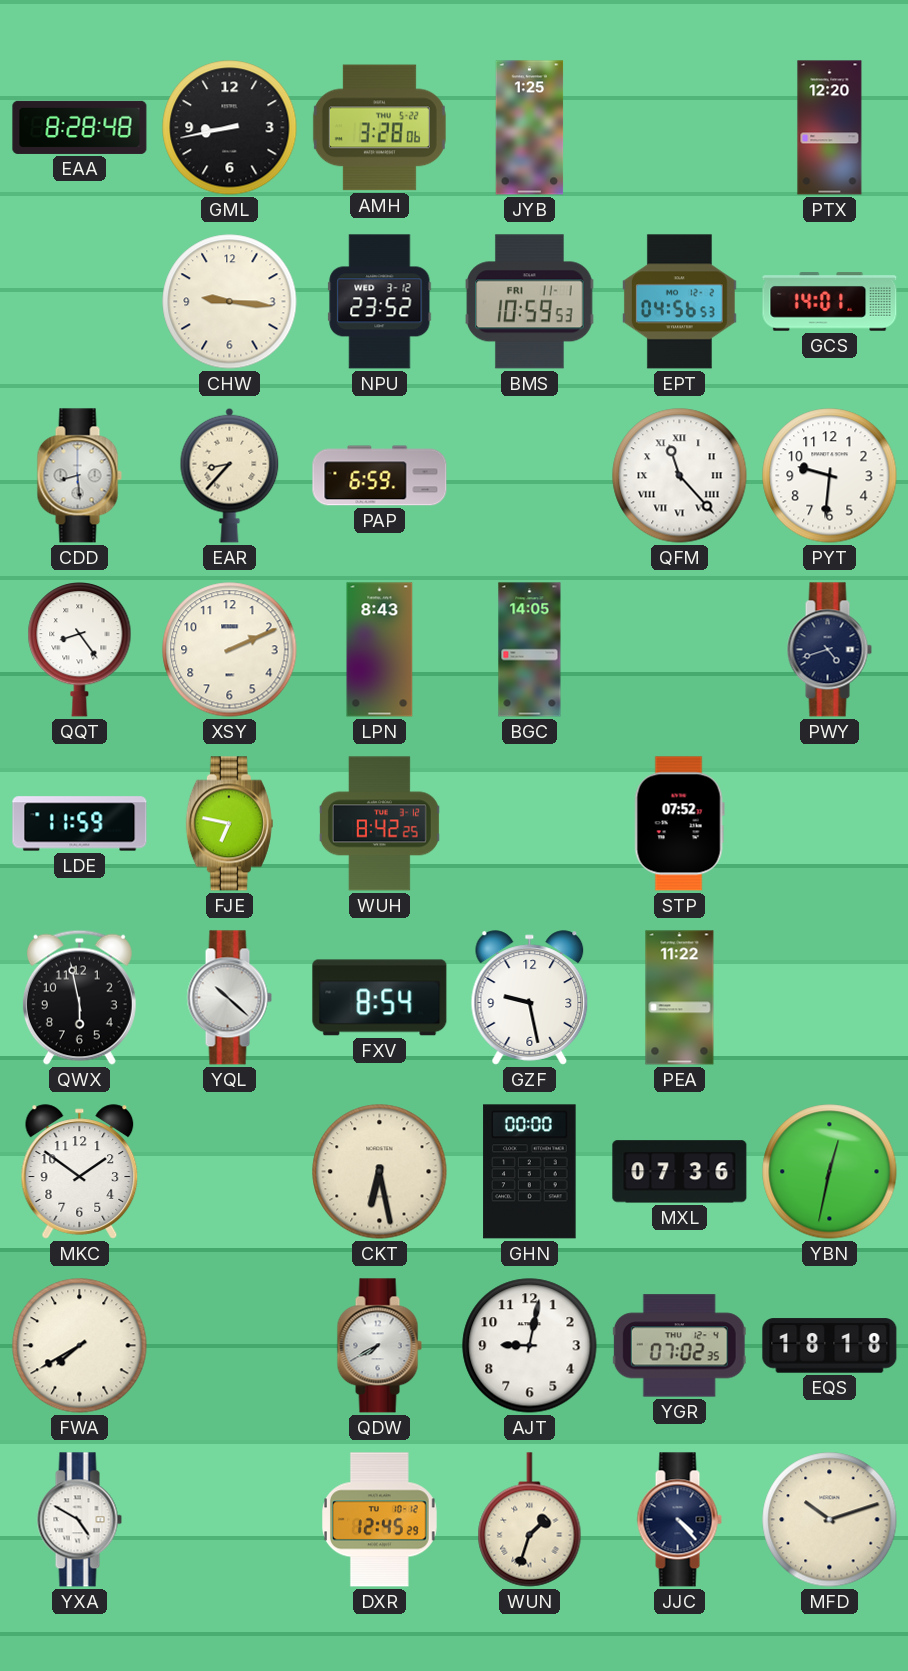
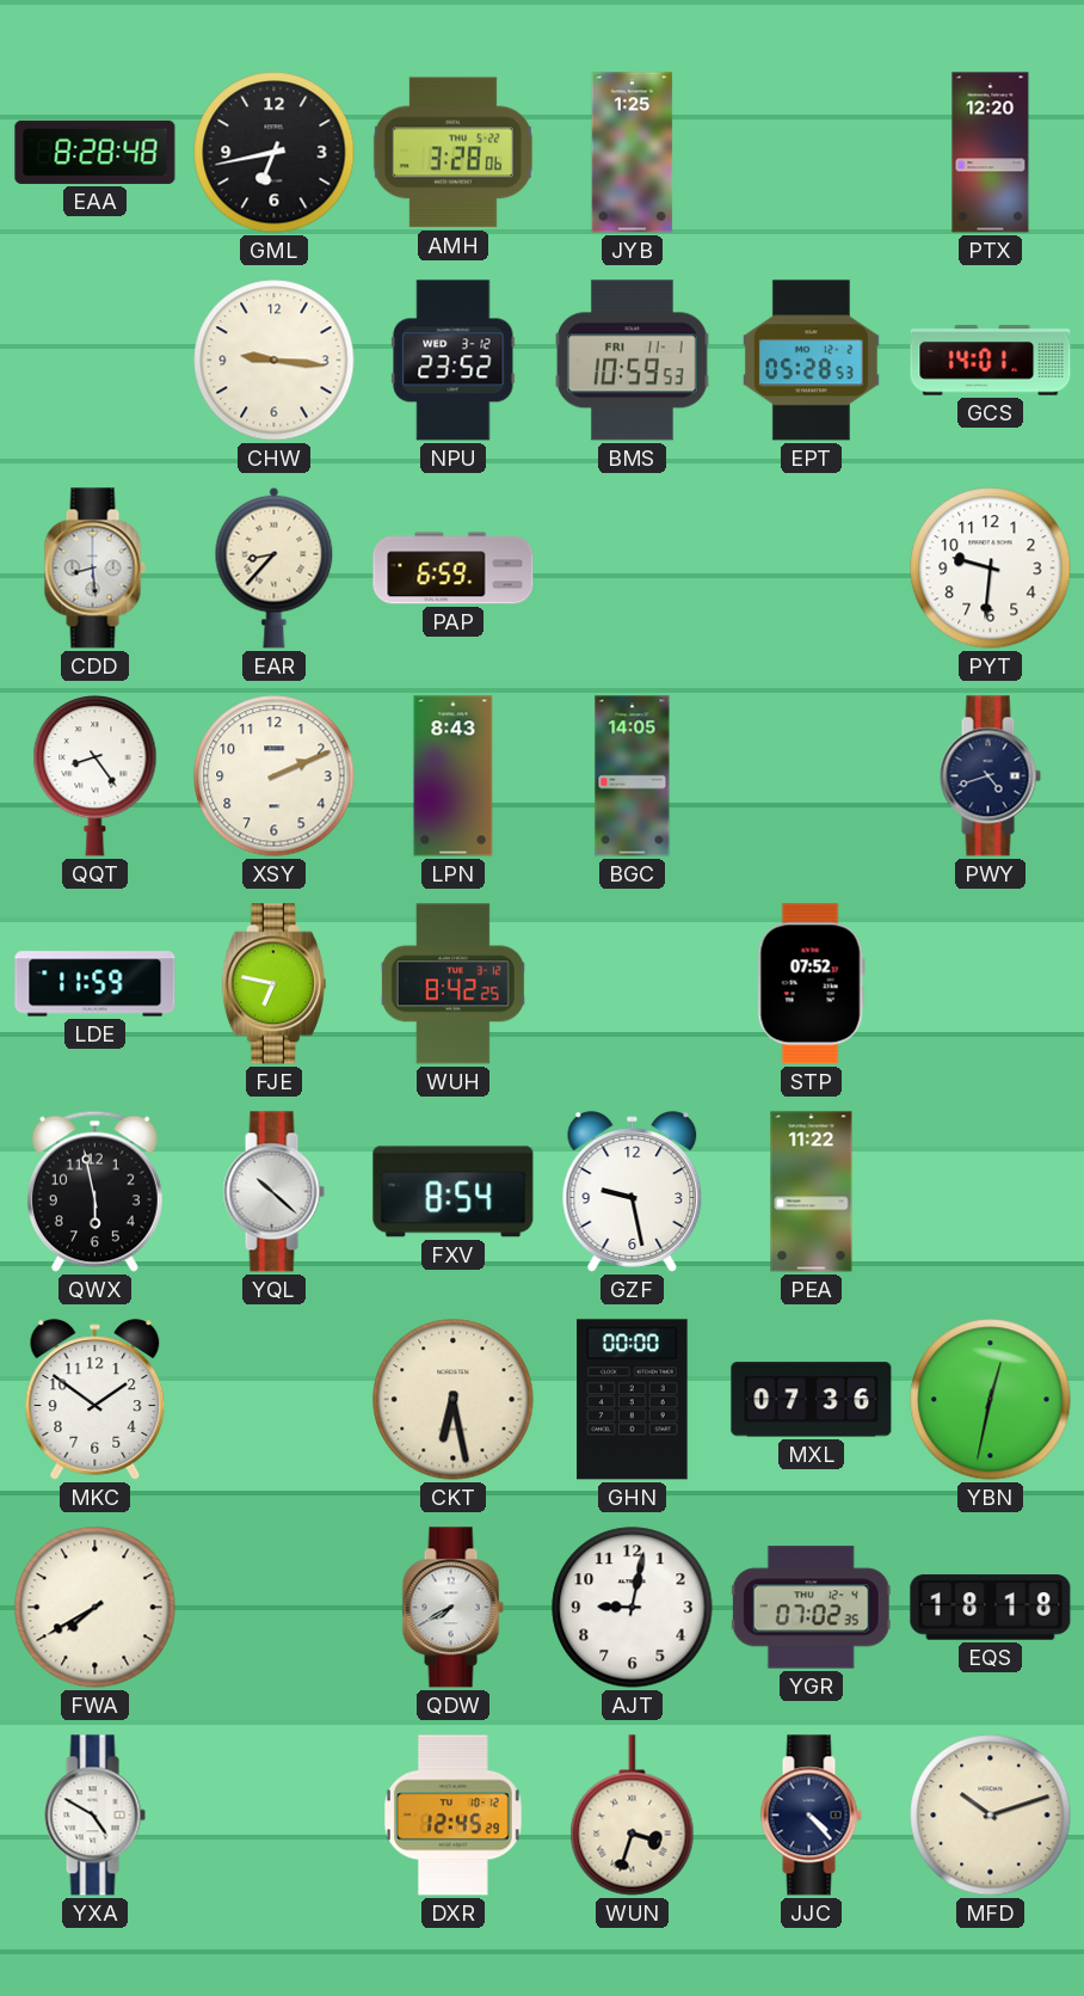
GML: 8:43 -> 6:43 (275, 153)
EPT: 04:56 -> 05:28 (811, 361)
QFM: 11:23 -> none (680, 476)
WUN: 1:33 -> 3:33 (633, 1816)
